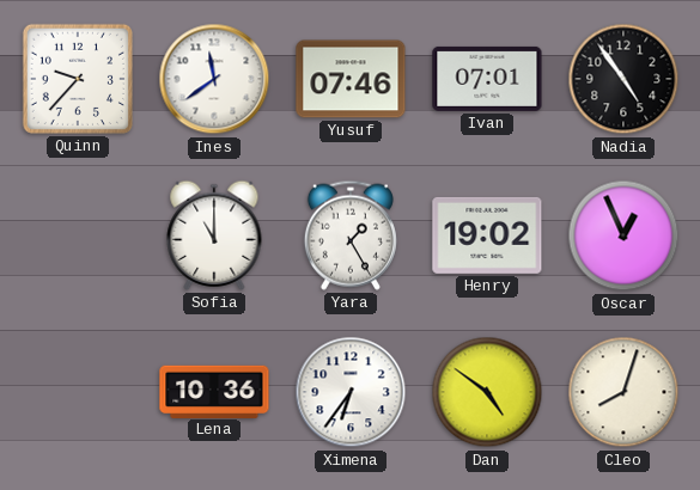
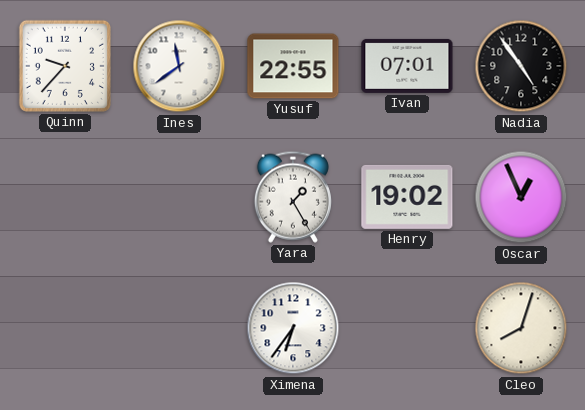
Yusuf: 07:46 -> 22:55 (293, 66)
Sofia: 11:00 -> none (214, 235)
Lena: 10:36 -> none (214, 391)
Dan: 4:51 -> none (487, 392)
